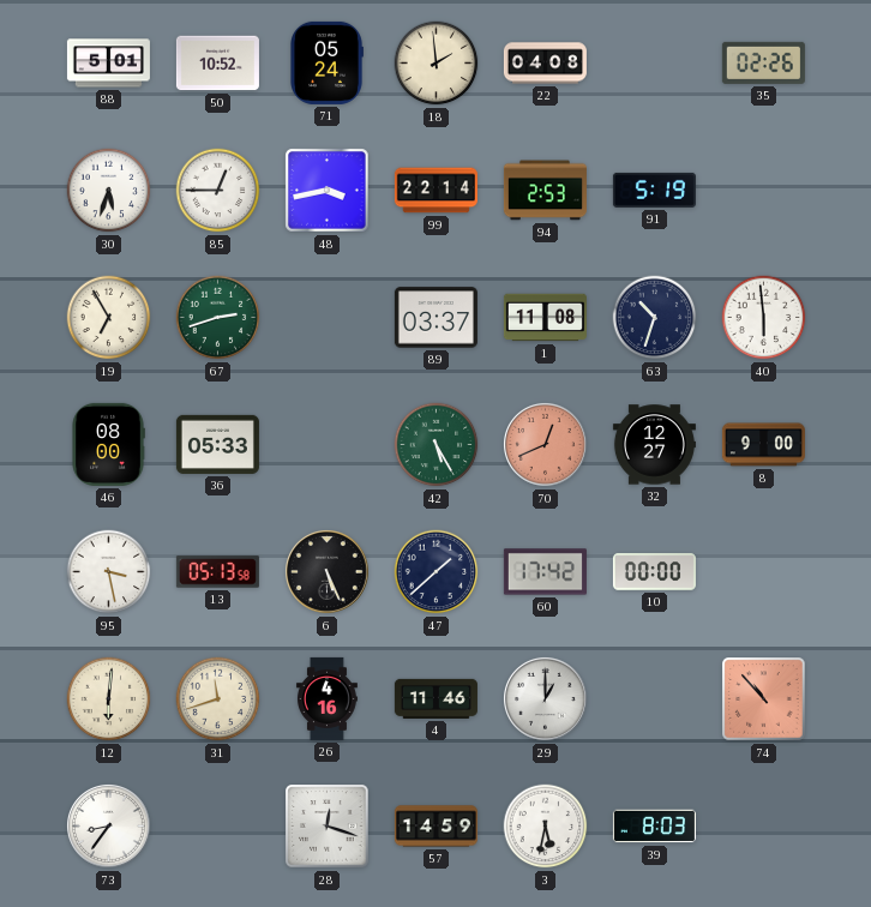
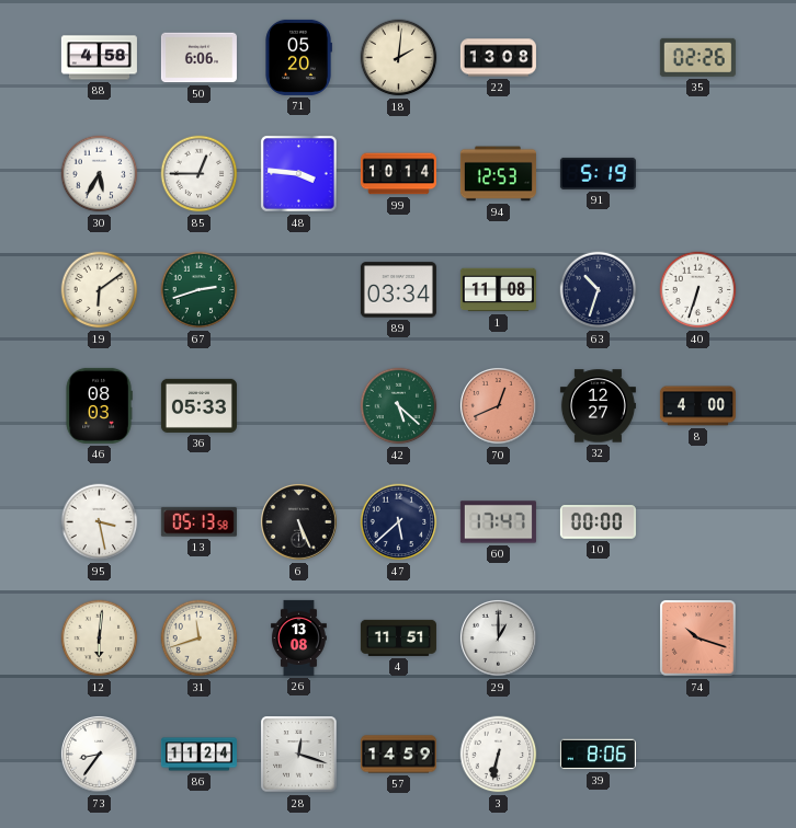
88: 5:01 -> 4:58 (99, 58)
50: 10:52 -> 6:06 (198, 58)
71: 05:24 -> 05:20 (298, 57)
18: 1:59 -> 2:01 (399, 58)
22: 04:08 -> 13:08 (498, 58)
30: 5:33 -> 5:35 (100, 174)
48: 3:43 -> 3:46 (299, 174)
99: 22:14 -> 10:14 (398, 174)
94: 2:53 -> 12:53 (498, 174)
19: 6:55 -> 6:09 (100, 290)
89: 03:37 -> 03:34 (398, 290)
40: 5:59 -> 6:33 (698, 290)
46: 08:00 -> 08:03 (99, 405)
42: 5:25 -> 5:22 (399, 406)
8: 9:00 -> 4:00 (697, 406)
47: 1:38 -> 5:38 (399, 522)
60: 17:42 -> 17:47 (498, 522)
26: 4:16 -> 13:08 (298, 637)
4: 11:46 -> 11:51 (398, 637)
74: 10:53 -> 10:18 (698, 639)
86: none -> 11:24 (198, 755)
3: 5:32 -> 6:32 (499, 755)
39: 8:03 -> 8:06 (598, 755)
